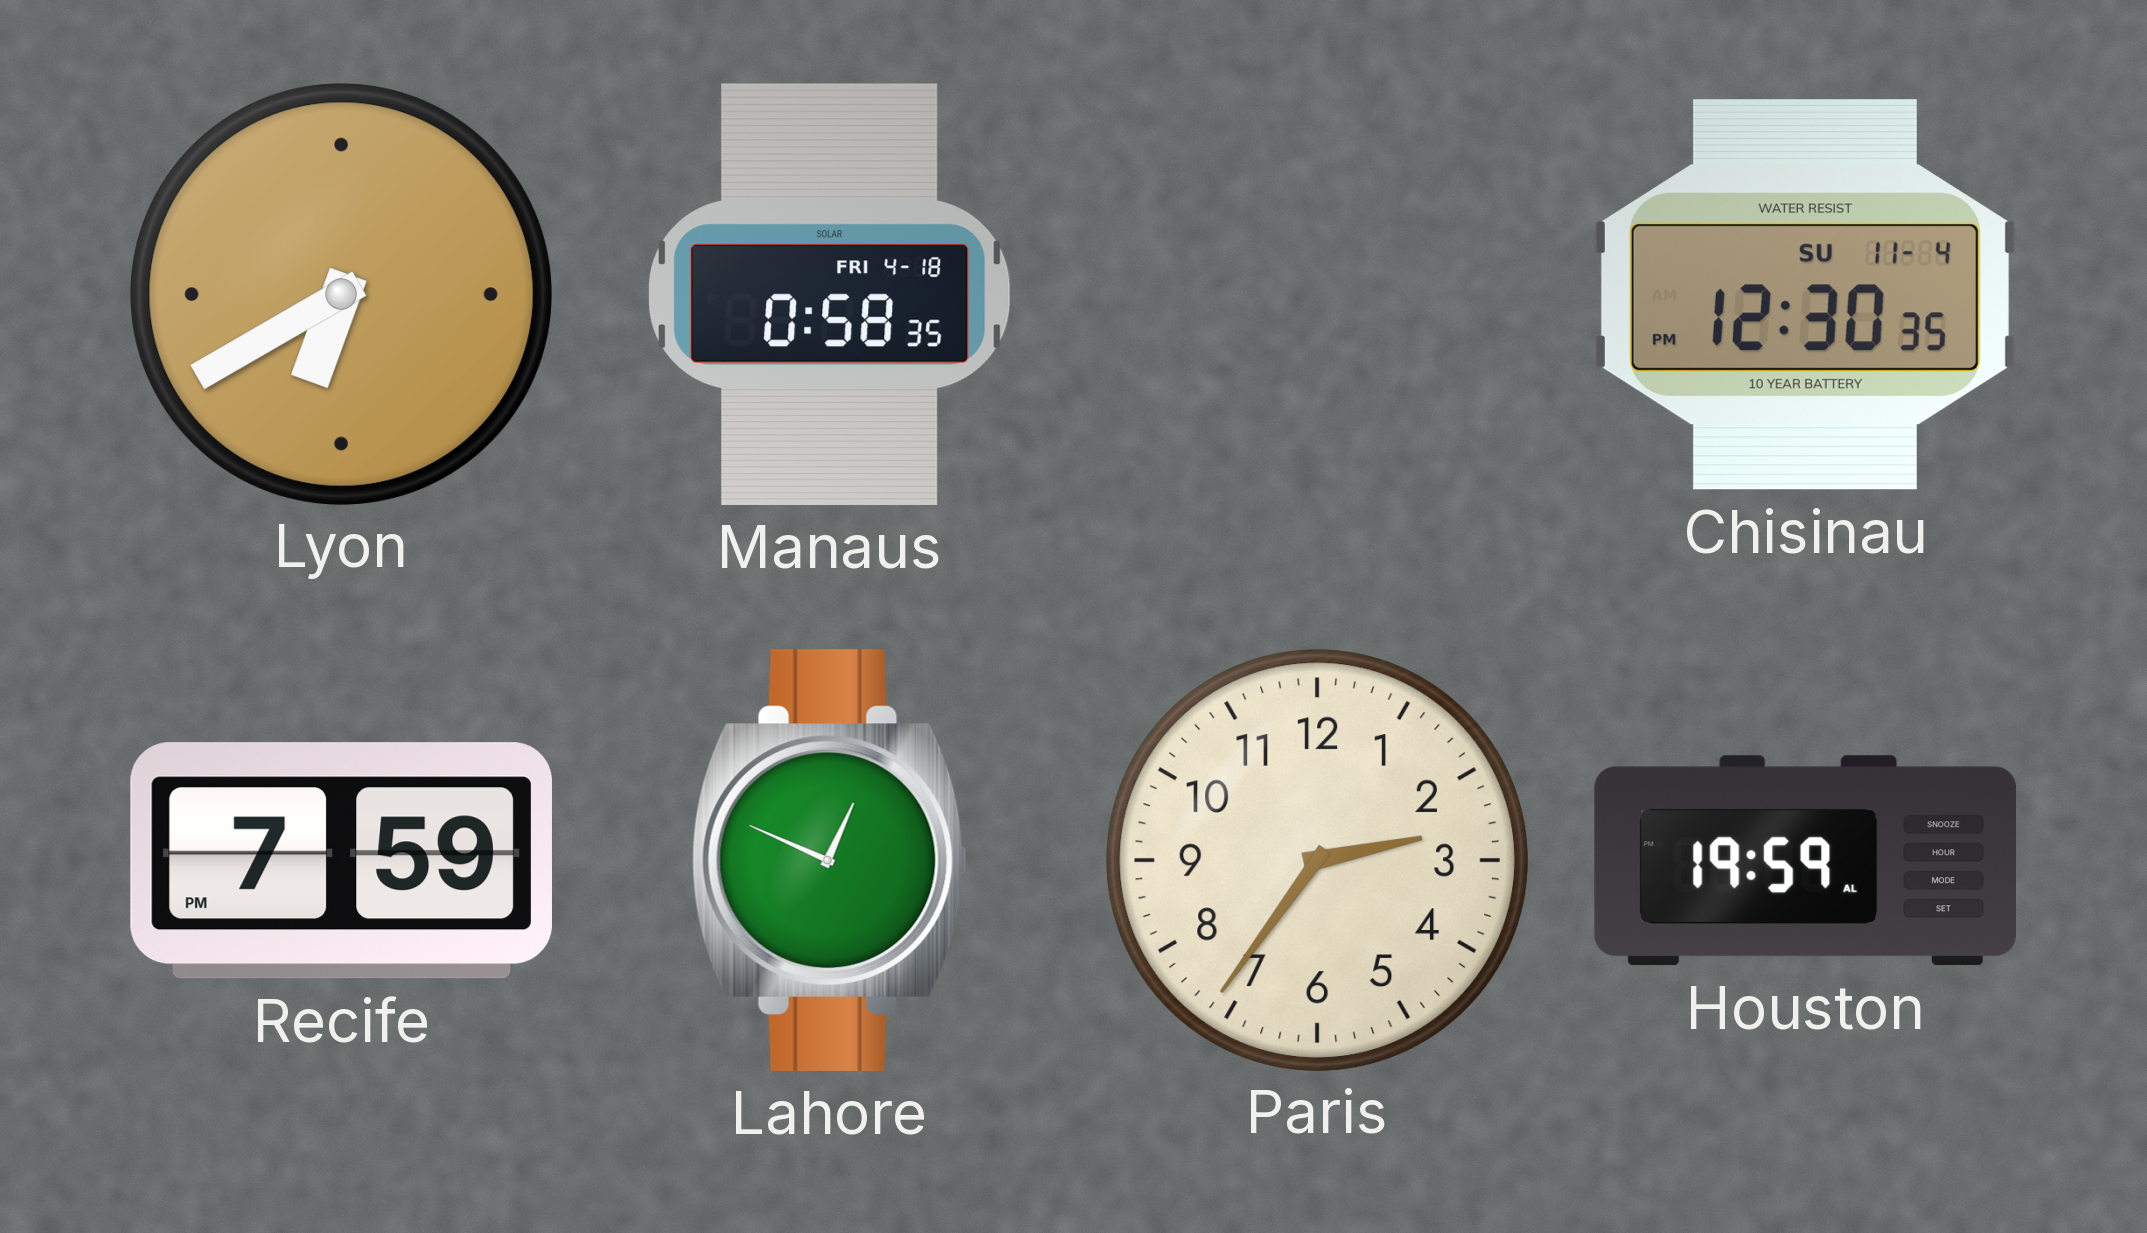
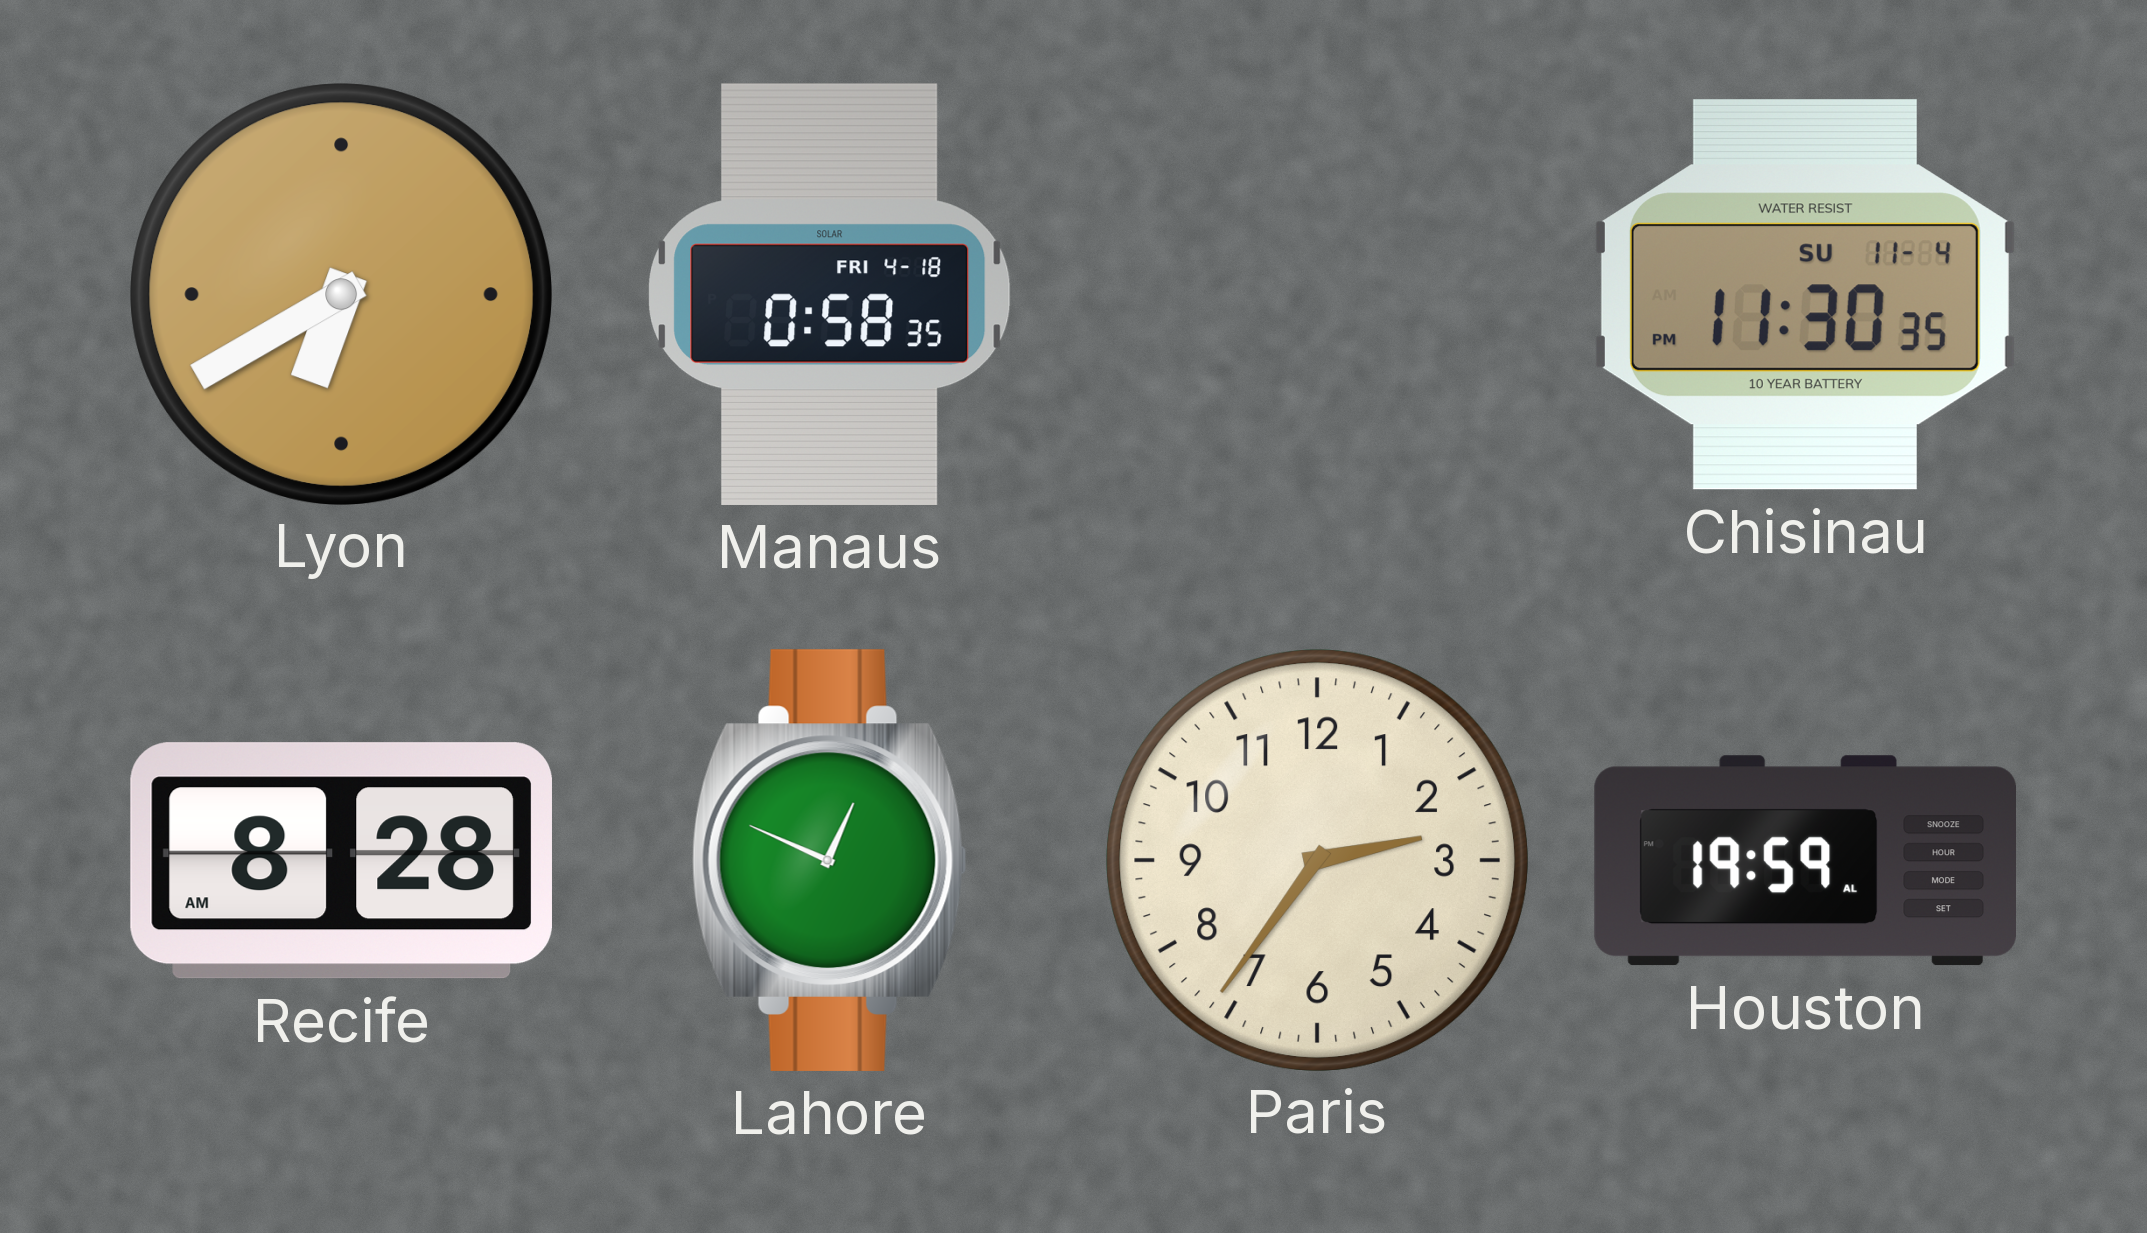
Chisinau: 12:30 -> 11:30 (1805, 295)
Recife: 7:59 -> 8:28 (341, 861)
